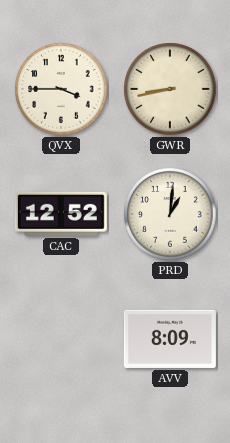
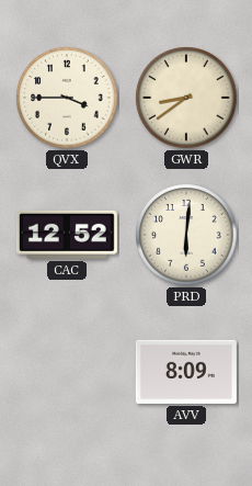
GWR: 8:43 -> 8:39 (186, 98)
PRD: 1:01 -> 6:01 (186, 235)
